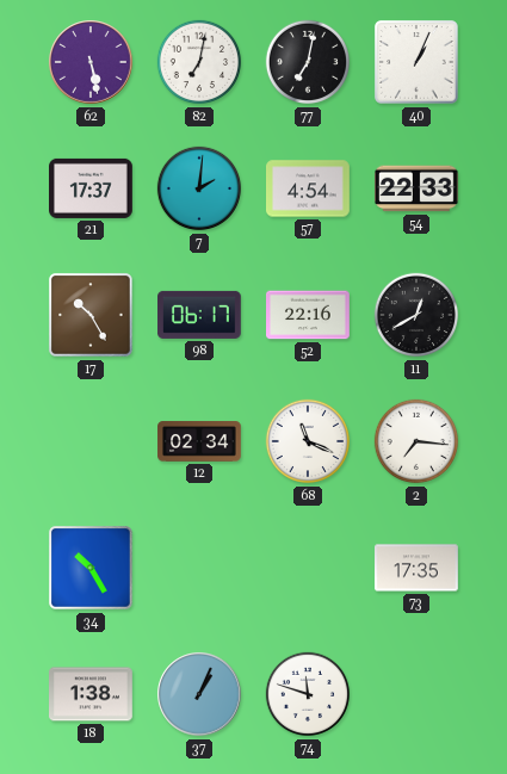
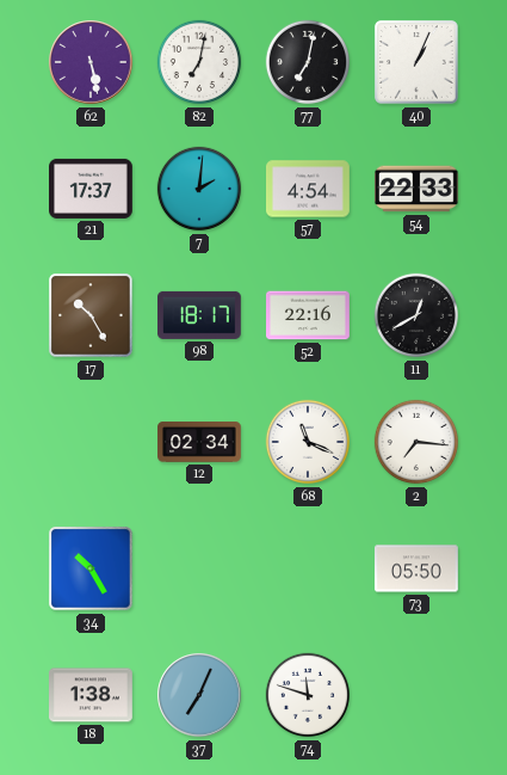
98: 06:17 -> 18:17 (200, 315)
73: 17:35 -> 05:50 (418, 568)
37: 1:04 -> 7:04 (199, 695)
